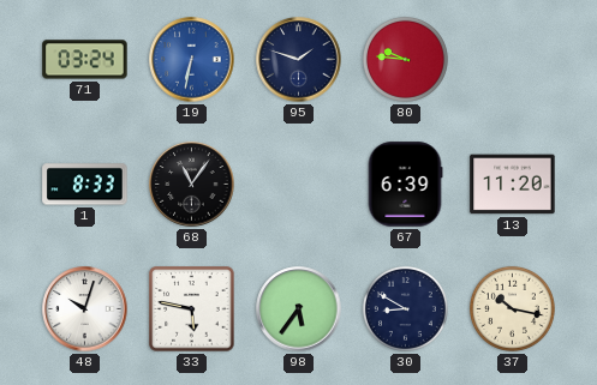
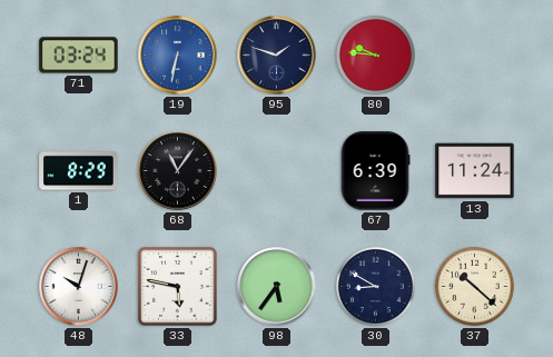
1: 8:33 -> 8:29 (79, 171)
13: 11:20 -> 11:24 (475, 171)
37: 10:17 -> 10:22 (474, 286)
